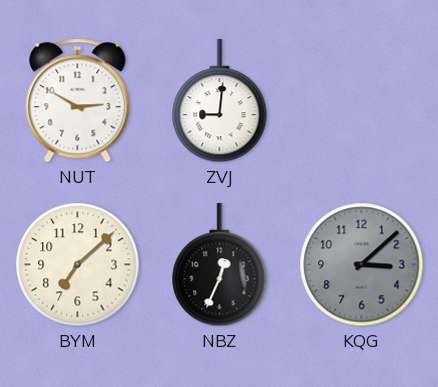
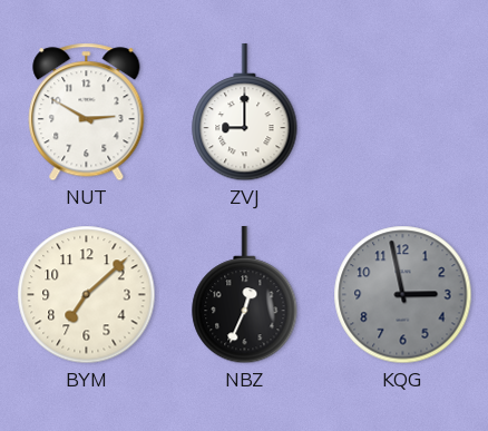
ZVJ: 9:01 -> 9:00 (245, 112)
KQG: 3:08 -> 2:58 (403, 295)
